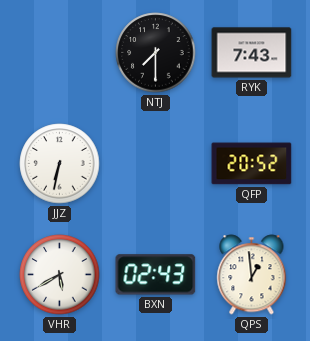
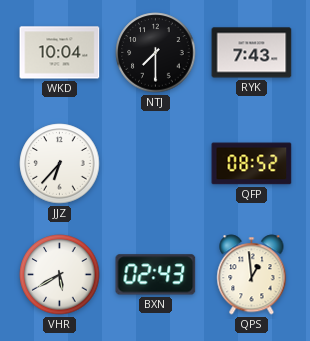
WKD: none -> 10:04 (60, 53)
JJZ: 6:32 -> 6:37 (60, 164)
QFP: 20:52 -> 08:52 (252, 164)
